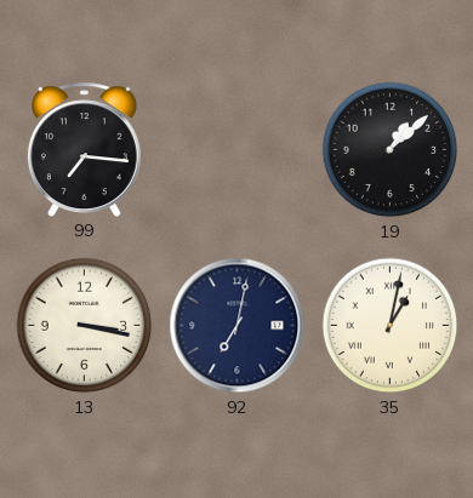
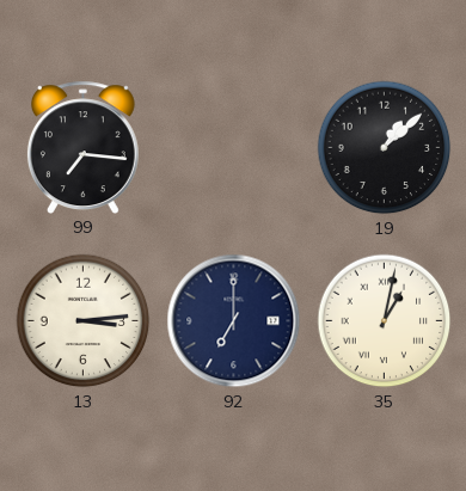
13: 3:17 -> 3:14 (84, 321)
92: 7:02 -> 7:00 (234, 321)
